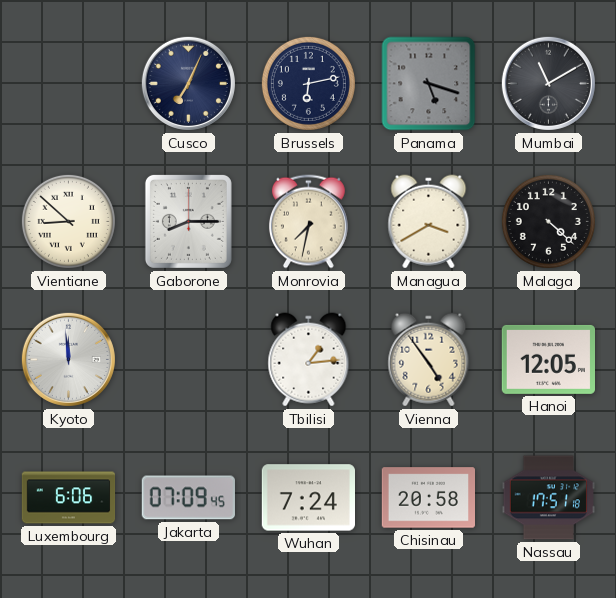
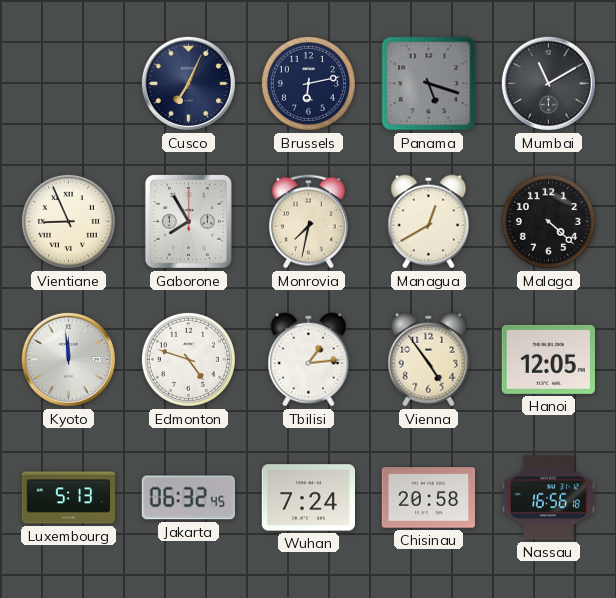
Vientiane: 8:52 -> 8:56 (68, 221)
Gaborone: 8:15 -> 7:55 (188, 221)
Managua: 3:40 -> 12:40 (429, 222)
Edmonton: none -> 4:48 (188, 359)
Luxembourg: 6:06 -> 5:13 (69, 498)
Jakarta: 07:09 -> 06:32 (188, 498)
Nassau: 17:51 -> 16:56 (548, 498)
